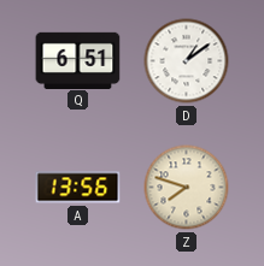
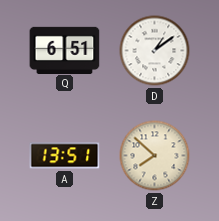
A: 13:56 -> 13:51 (65, 156)
Z: 7:48 -> 7:52 (155, 156)
